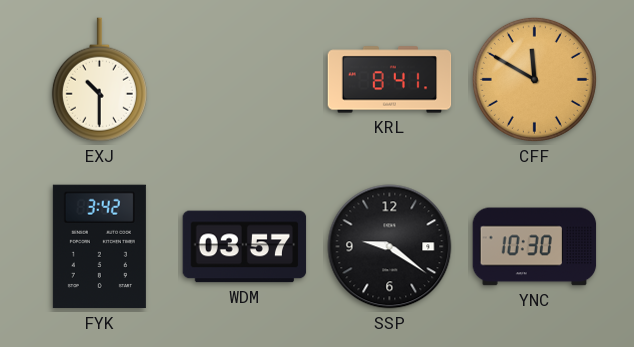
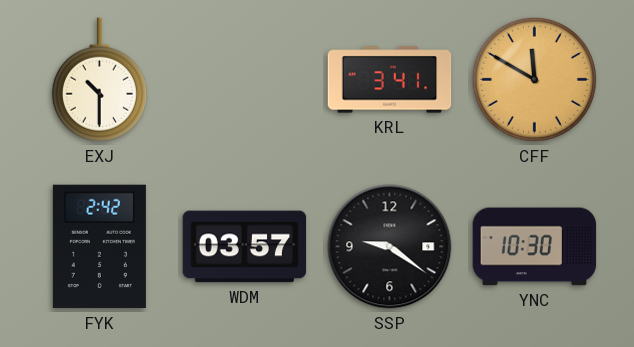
KRL: 8:41 -> 3:41 (390, 80)
FYK: 3:42 -> 2:42 (99, 247)
